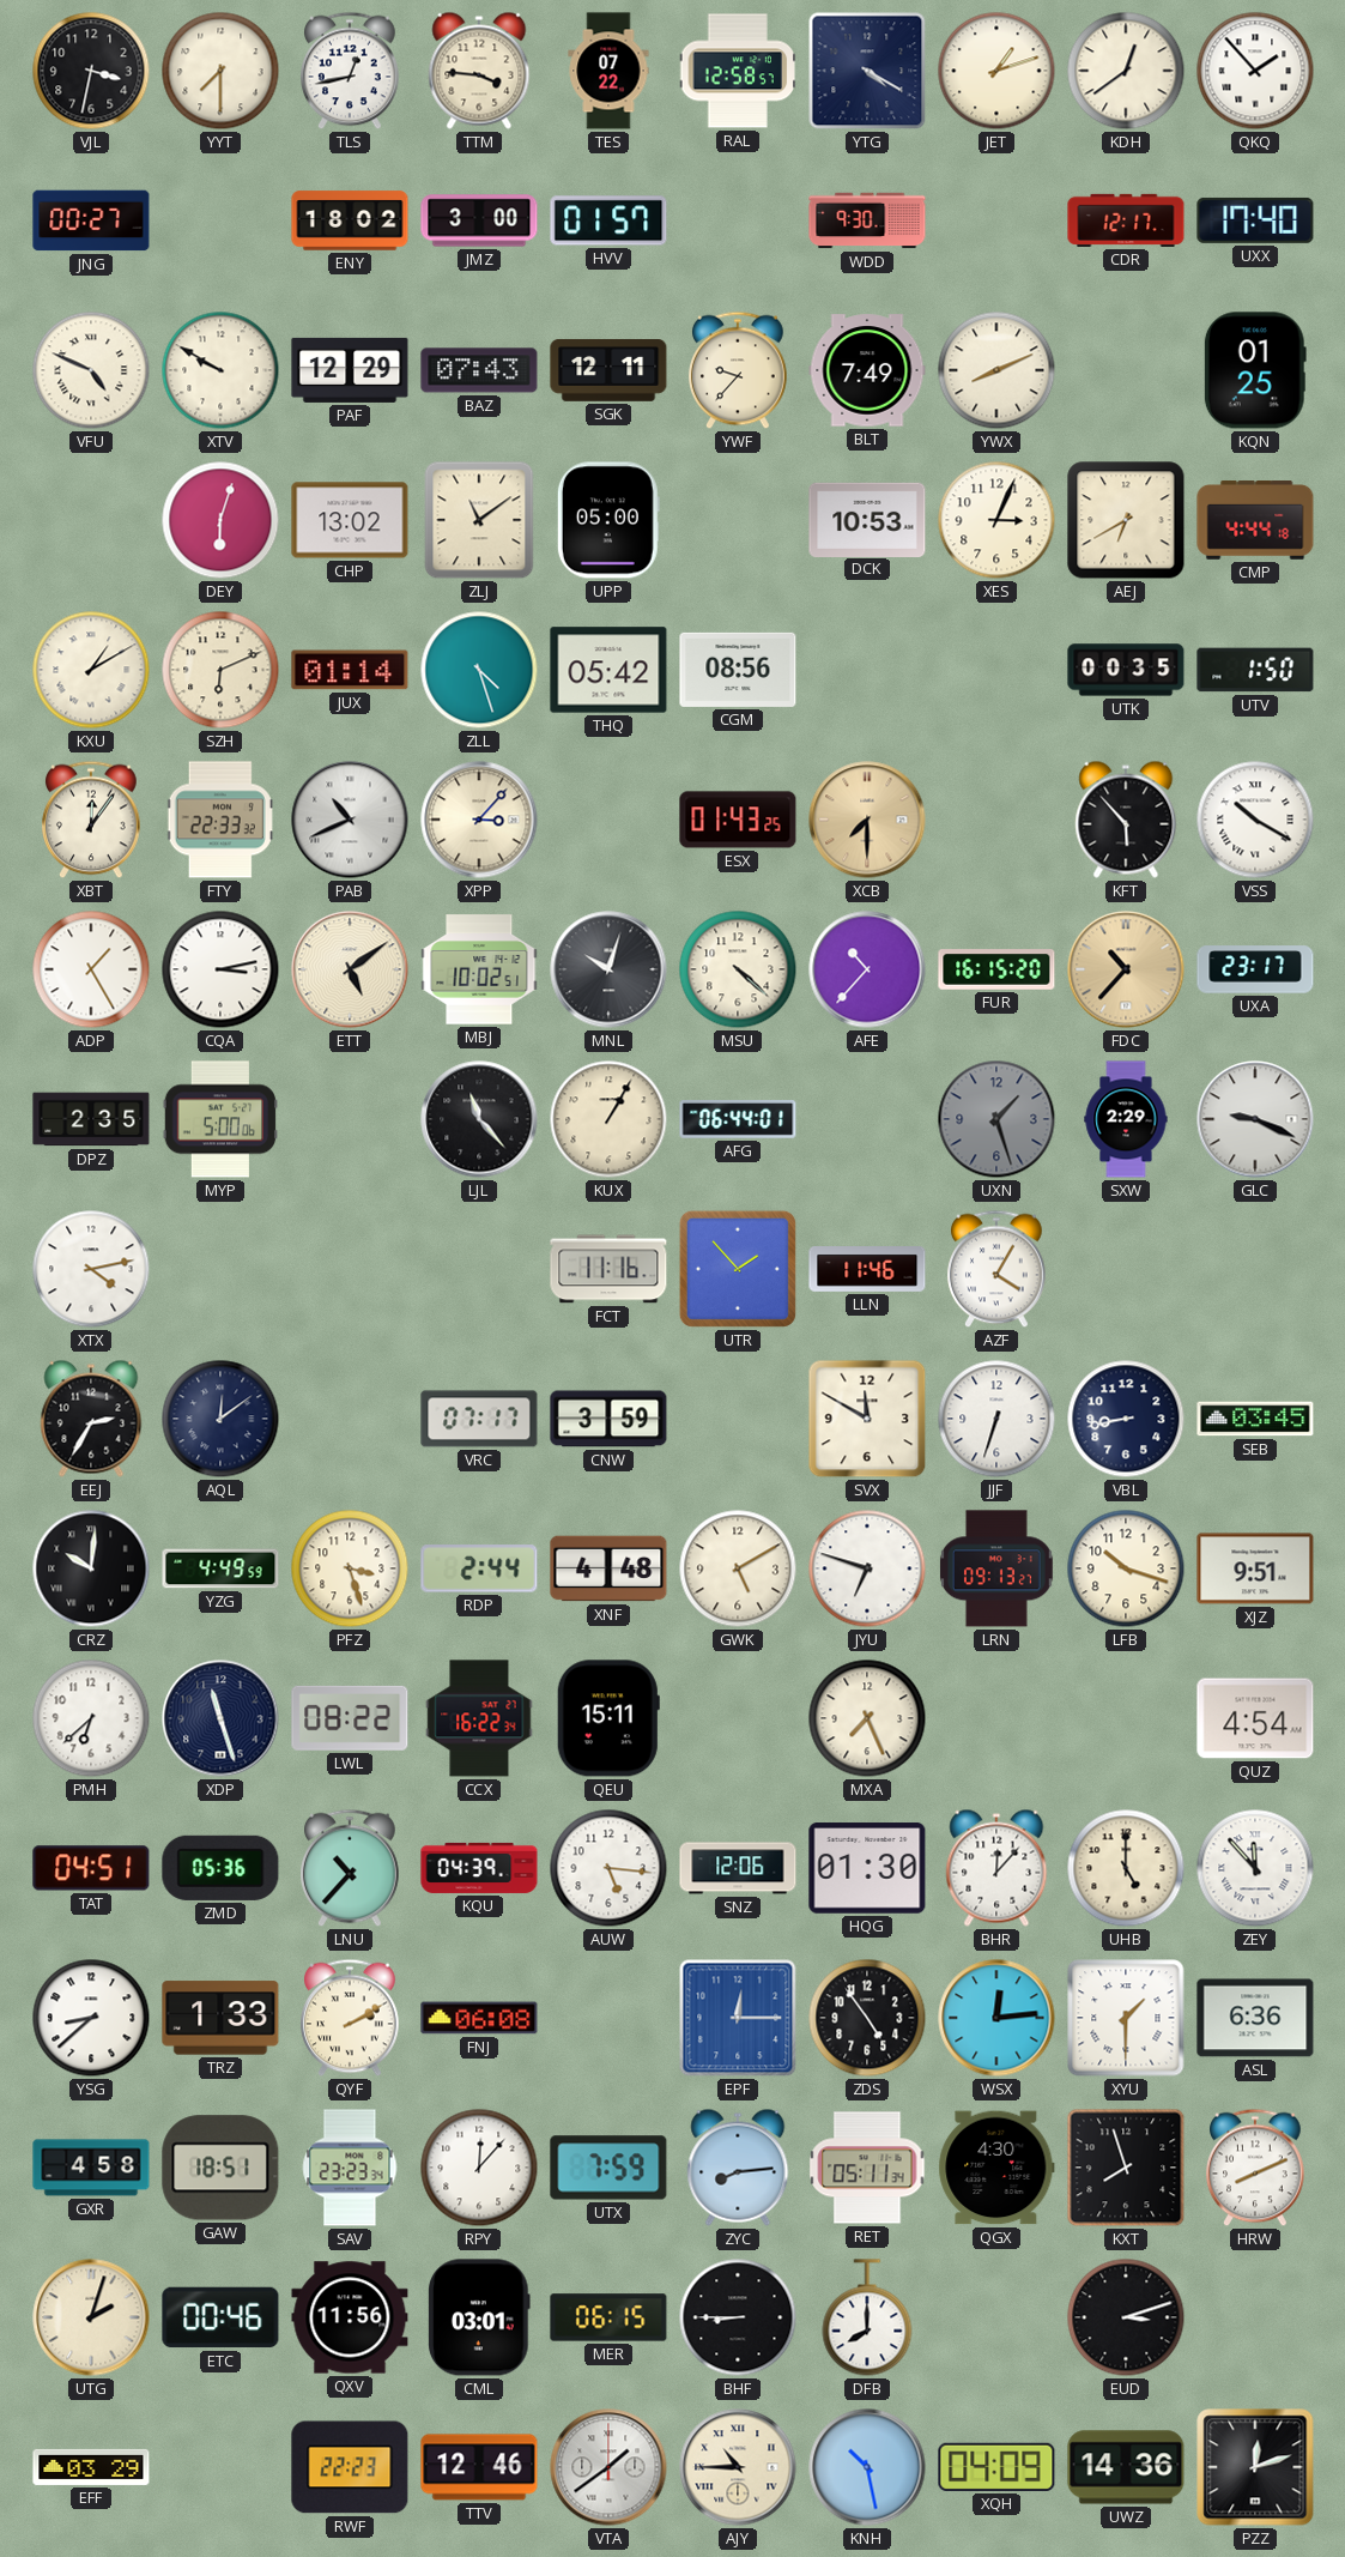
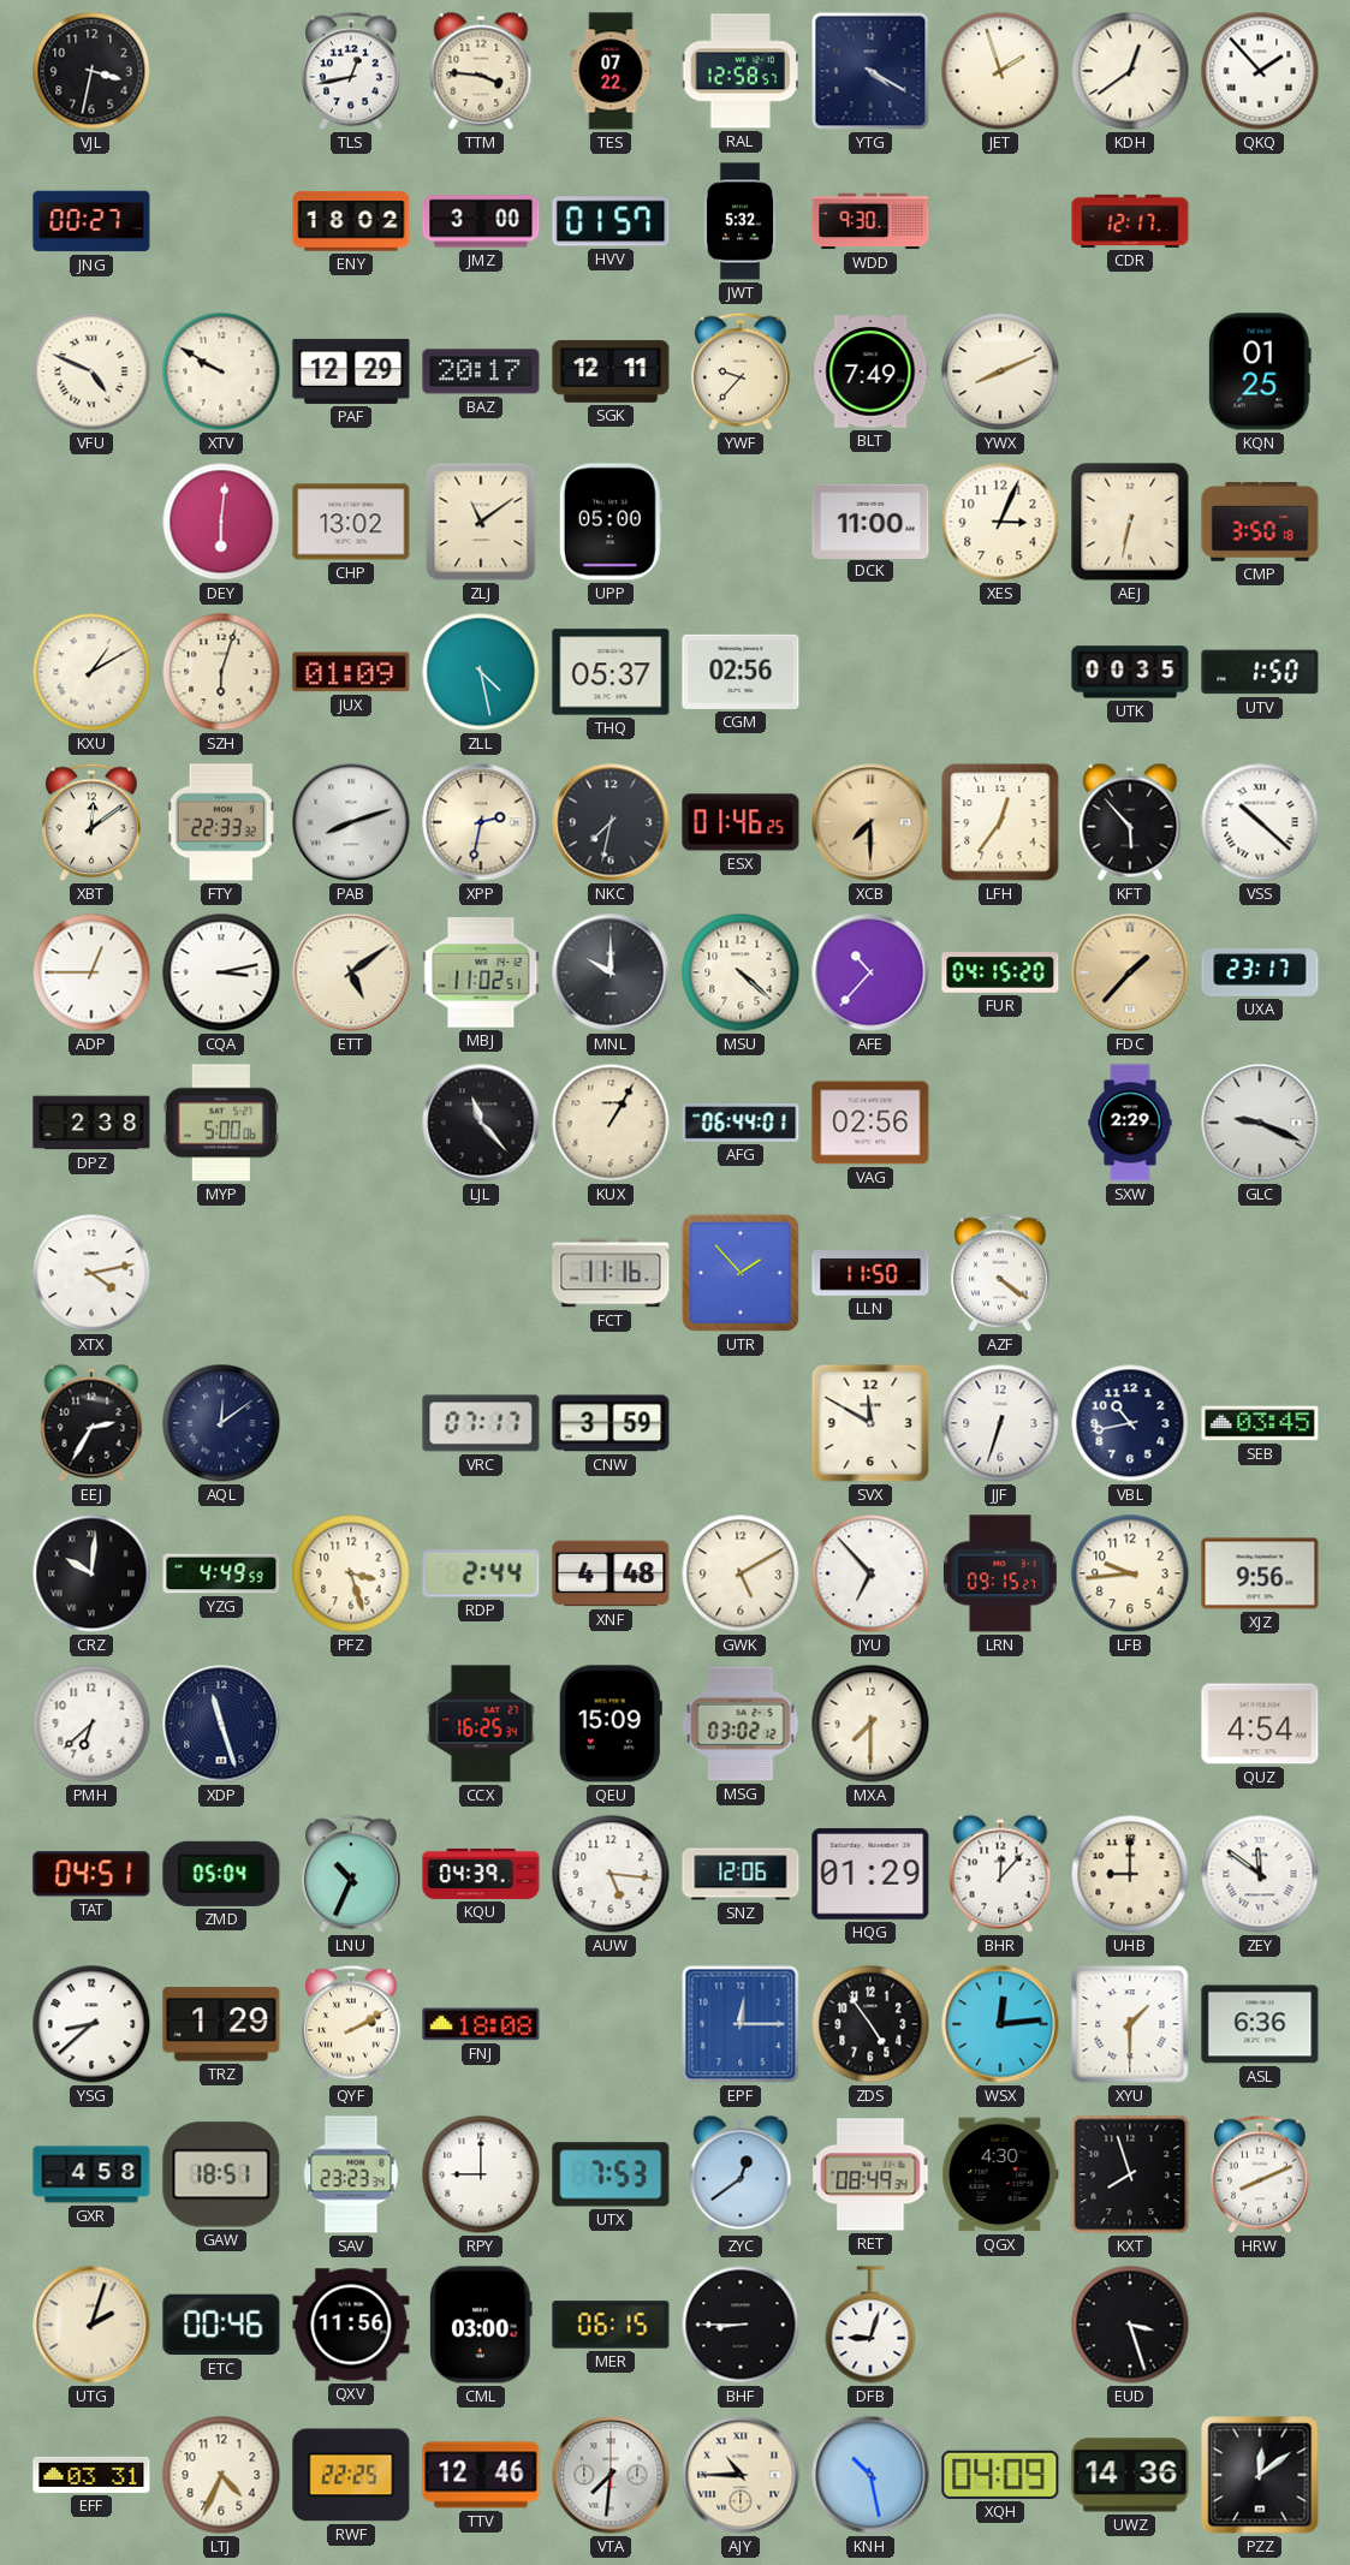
YYT: 7:30 -> none (220, 71)
JET: 1:12 -> 1:57 (1000, 71)
JWT: none -> 5:32 (741, 221)
UXX: 17:40 -> none (1255, 220)
BAZ: 07:43 -> 20:17 (481, 371)
DEY: 6:03 -> 6:01 (221, 522)
DCK: 10:53 -> 11:00 (870, 520)
AEJ: 6:40 -> 6:32 (1130, 522)
CMP: 4:44 -> 3:50 (1260, 523)
SZH: 6:11 -> 6:03 (221, 672)
JUX: 01:14 -> 01:09 (351, 672)
ZLL: 4:27 -> 4:28 (481, 672)
THQ: 05:42 -> 05:37 (611, 672)
CGM: 08:56 -> 02:56 (741, 672)
XBT: 12:06 -> 12:09 (91, 822)
PAB: 10:41 -> 8:12 (351, 822)
XPP: 3:07 -> 2:32 (481, 822)
NKC: none -> 7:32 (611, 822)
ESX: 01:43 -> 01:46 (741, 822)
LFH: none -> 12:36 (1000, 822)
VSS: 10:20 -> 10:22 (1260, 822)
ADP: 1:25 -> 12:45 (91, 972)
MBJ: 10:02 -> 11:02 (481, 972)
MNL: 10:03 -> 10:00 (611, 972)
FUR: 16:15 -> 04:15 (1000, 974)
FDC: 10:37 -> 1:37 (1130, 972)
DPZ: 2:35 -> 2:38 (91, 1123)
VAG: none -> 02:56 (870, 1123)
UXN: 1:27 -> none (996, 1119)
LLN: 11:46 -> 11:50 (870, 1274)
AZF: 4:05 -> 4:21 (1000, 1273)
VBL: 8:43 -> 10:43 (1130, 1423)
JYU: 6:48 -> 6:53 (870, 1573)
LRN: 09:13 -> 09:15 (1000, 1573)
LFB: 10:18 -> 9:44 (1130, 1573)
XJZ: 9:51 -> 9:56 (1260, 1573)
LWL: 08:22 -> none (350, 1718)
CCX: 16:22 -> 16:25 (481, 1724)
QEU: 15:11 -> 15:09 (611, 1724)
MSG: none -> 03:02 (741, 1724)
MXA: 7:26 -> 7:30 (870, 1724)
ZMD: 05:36 -> 05:04 (221, 1874)
LNU: 10:37 -> 10:34 (351, 1874)
HQG: 01:30 -> 01:29 (870, 1874)
UHB: 5:00 -> 9:00 (1130, 1874)
ZEY: 11:53 -> 11:51 (1260, 1874)
TRZ: 1:33 -> 1:29 (221, 2024)
FNJ: 06:08 -> 18:08 (481, 2024)
RPY: 12:07 -> 9:00 (481, 2174)
UTX: 7:59 -> 7:53 (611, 2174)
ZYC: 8:14 -> 12:39 (741, 2174)
RET: 05:11 -> 08:49 (870, 2174)
CML: 03:01 -> 03:00 (481, 2325)
DFB: 8:00 -> 9:03 (870, 2325)
EUD: 3:12 -> 3:27 (1130, 2325)
EFF: 03:29 -> 03:31 (91, 2475)
LTJ: none -> 4:34 (221, 2475)
RWF: 22:23 -> 22:25 (351, 2475)
VTA: 1:39 -> 7:31 (611, 2475)
PZZ: 12:12 -> 12:09 (1260, 2475)
